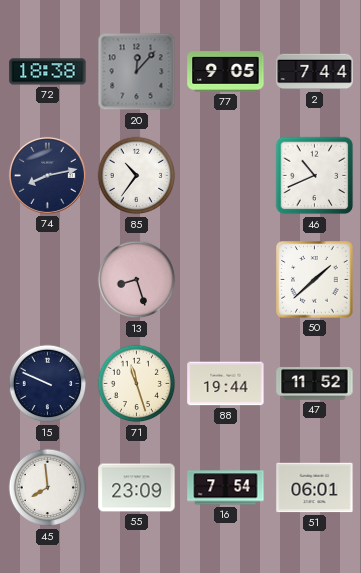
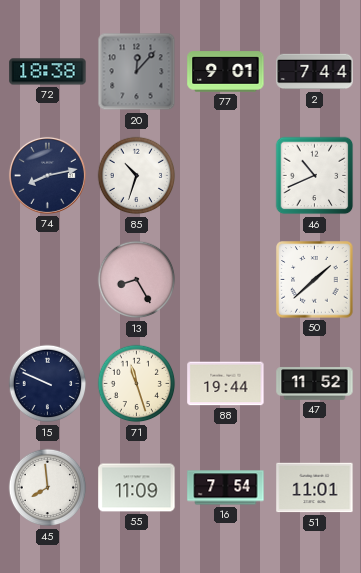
77: 9:05 -> 9:01 (226, 72)
85: 10:36 -> 10:33 (137, 176)
13: 8:27 -> 8:25 (137, 280)
55: 23:09 -> 11:09 (137, 488)
51: 06:01 -> 11:01 (315, 488)
